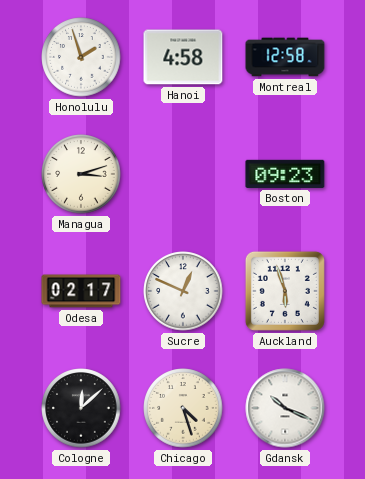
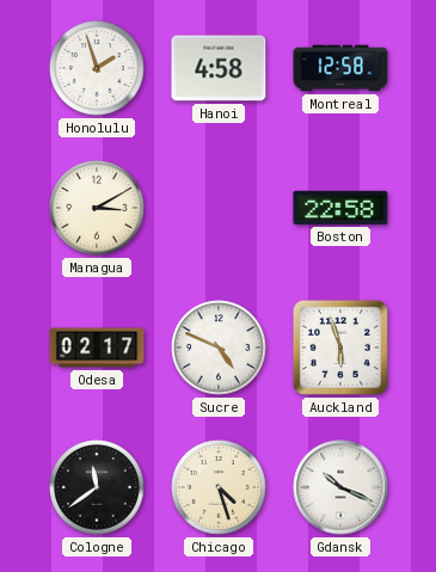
Managua: 3:12 -> 3:10 (97, 208)
Boston: 09:23 -> 22:58 (340, 208)
Sucre: 12:49 -> 4:49 (219, 347)
Cologne: 12:08 -> 11:39 (97, 487)
